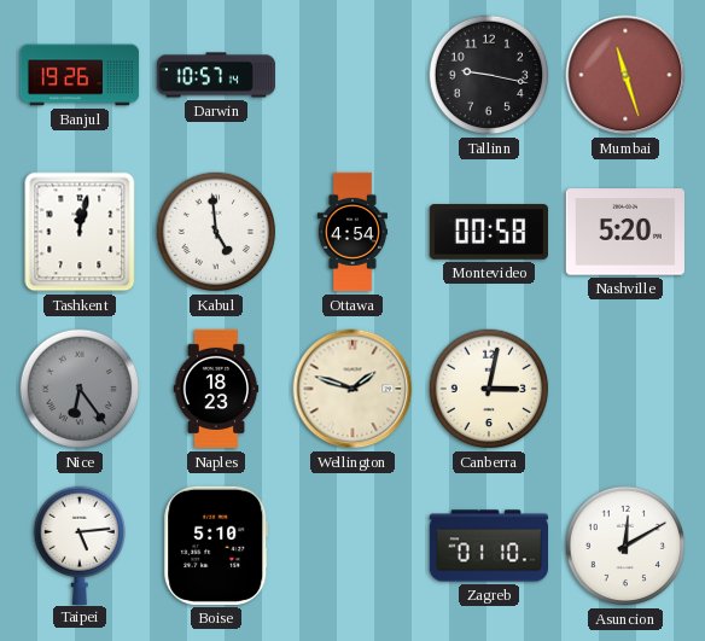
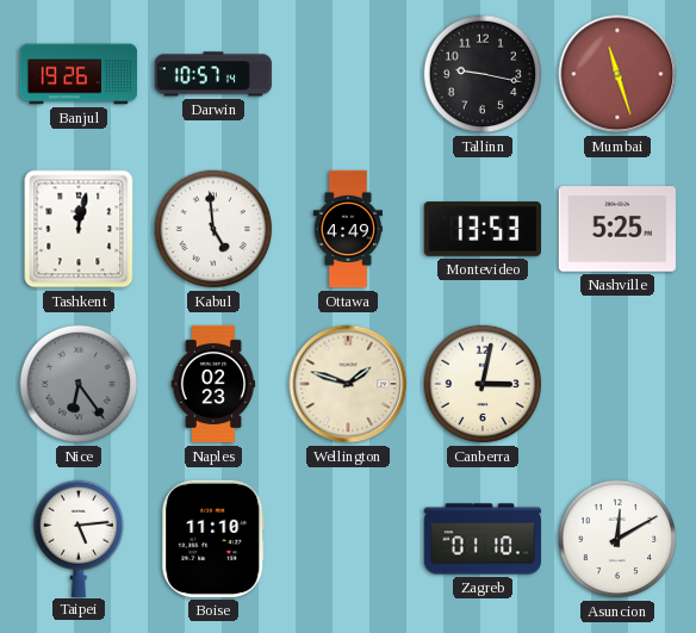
Ottawa: 4:54 -> 4:49 (347, 229)
Montevideo: 00:58 -> 13:53 (481, 229)
Nashville: 5:20 -> 5:25 (617, 229)
Naples: 18:23 -> 02:23 (213, 384)
Boise: 5:10 -> 11:10 (213, 539)
